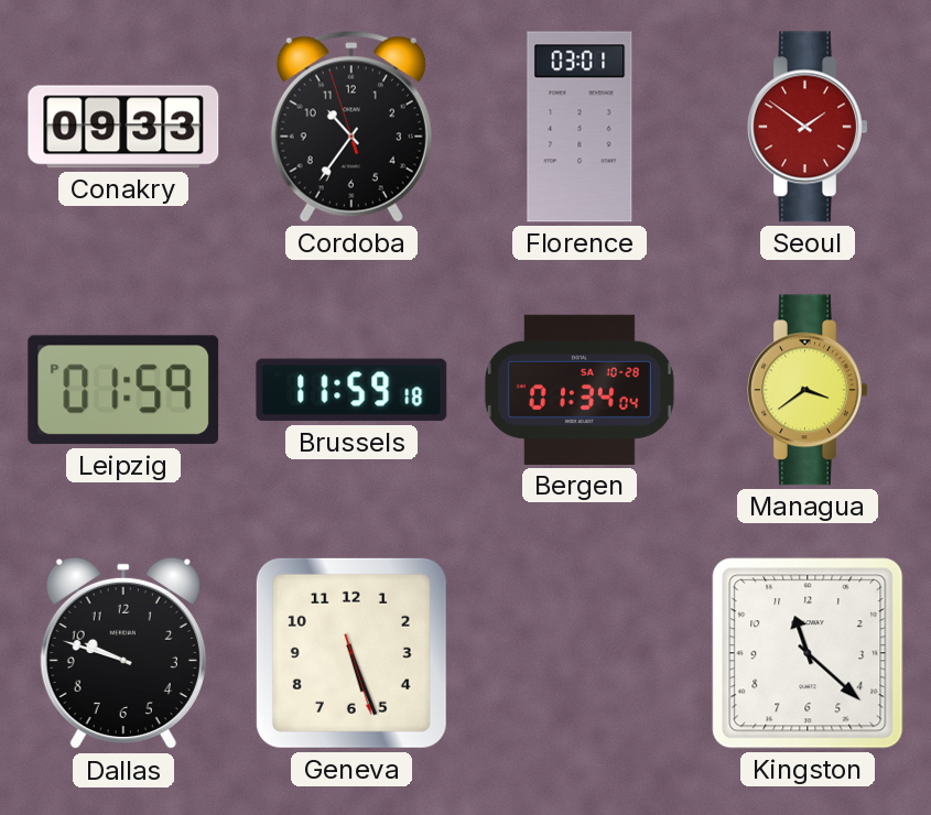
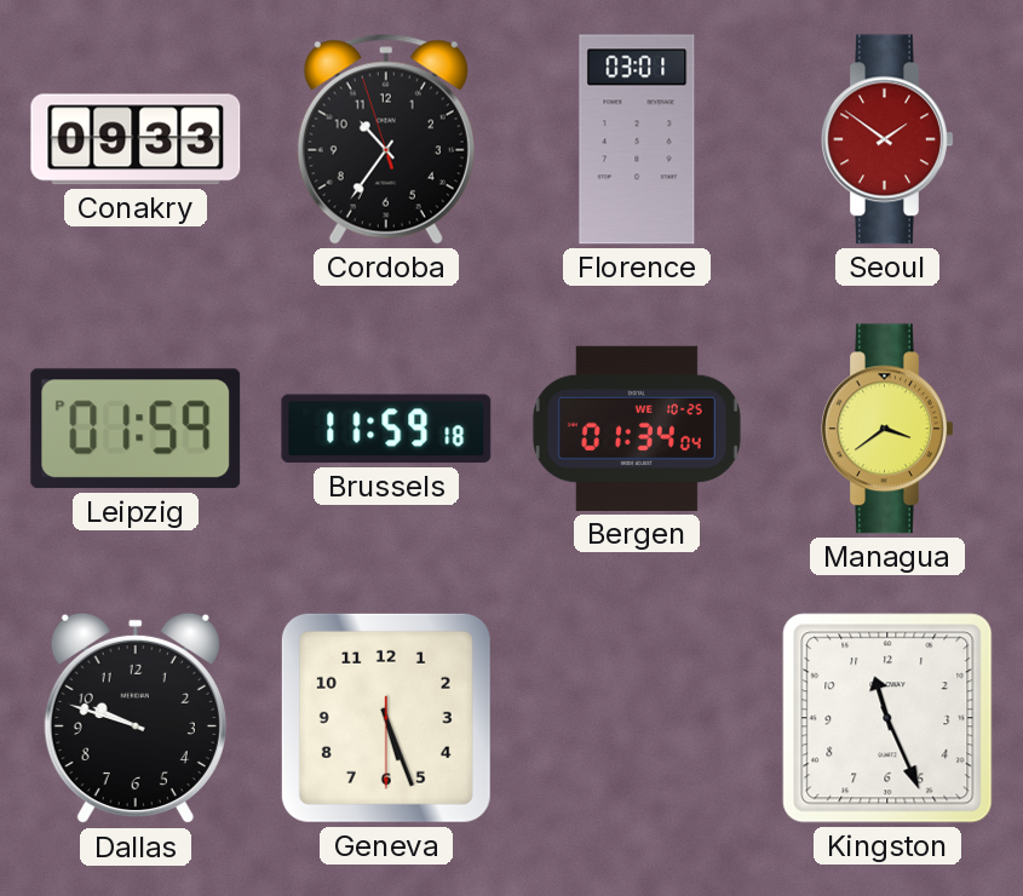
Bergen date: SA 10-28 -> WE 10-25 (637, 429)
Geneva: 5:26:27 -> 5:26:30 (386, 718)
Kingston: 11:22 -> 11:26 (887, 718)
